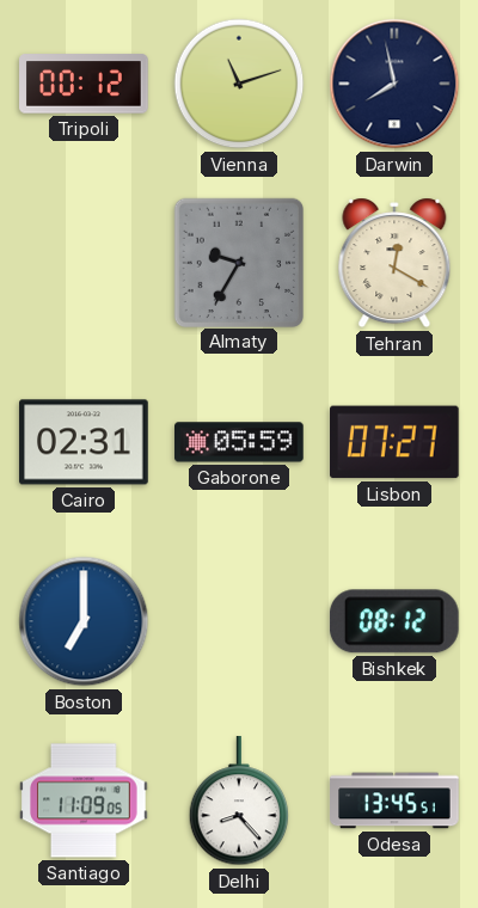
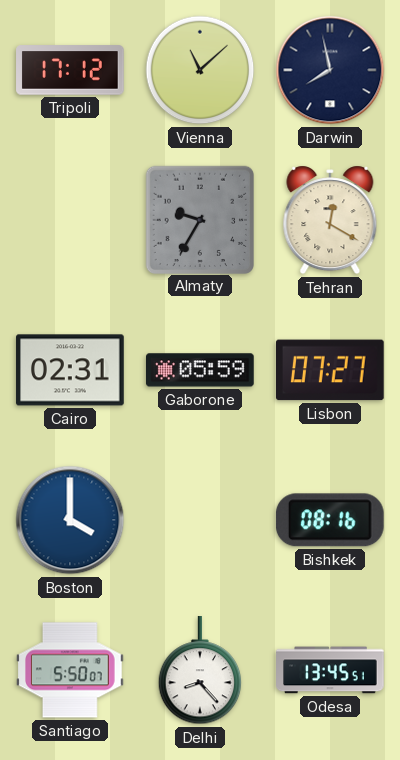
Tripoli: 00:12 -> 17:12 (70, 70)
Vienna: 11:12 -> 11:08 (200, 70)
Boston: 7:00 -> 4:00 (70, 520)
Bishkek: 08:12 -> 08:16 (330, 520)
Santiago: 11:09 -> 5:50 (71, 670)
